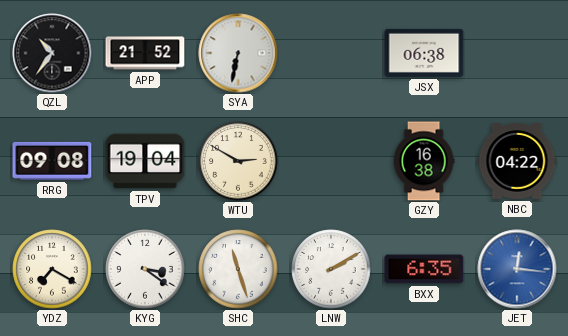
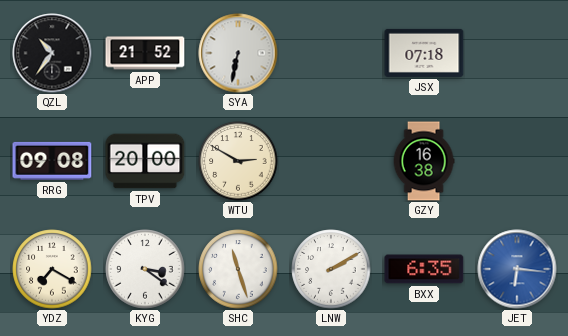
JSX: 06:38 -> 07:18 (424, 53)
TPV: 19:04 -> 20:00 (145, 161)
NBC: 04:22 -> none (517, 162)
JET: 12:16 -> 6:16 (517, 269)
